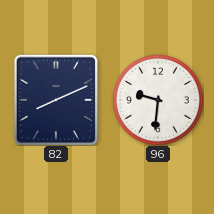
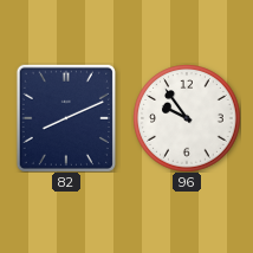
96: 9:31 -> 9:54 (187, 118)
